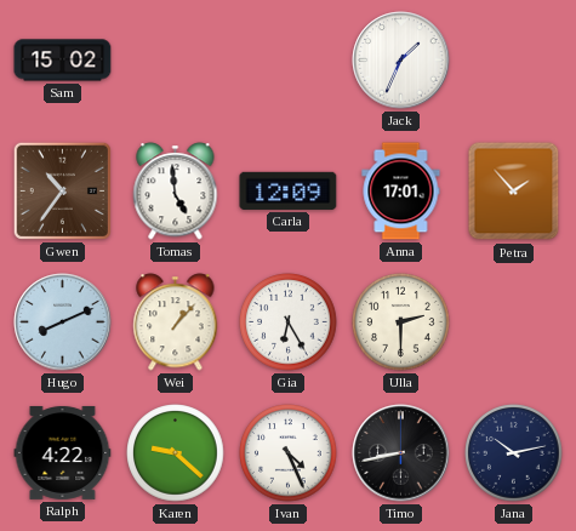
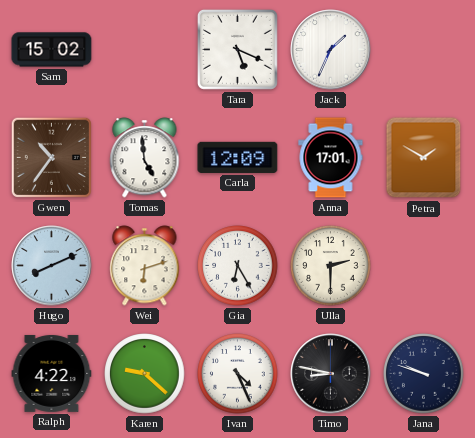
Tara: none -> 5:19 (237, 49)
Petra: 1:53 -> 1:50 (424, 158)
Wei: 1:07 -> 6:12 (145, 266)
Timo: 8:43 -> 8:47 (331, 374)
Jana: 10:13 -> 9:48 (424, 374)
